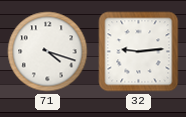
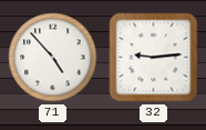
71: 4:18 -> 4:53 (53, 58)
